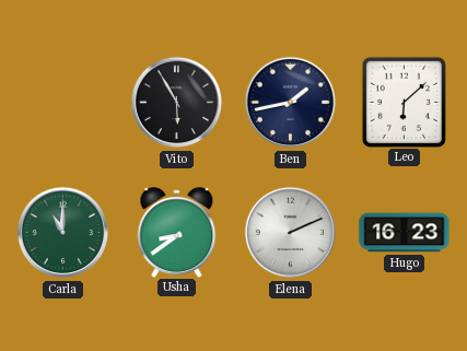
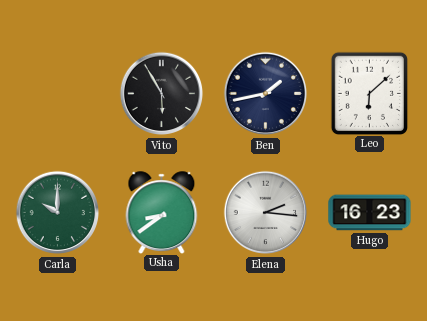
Carla: 11:00 -> 10:00 (58, 213)
Elena: 2:11 -> 2:16 (266, 213)
